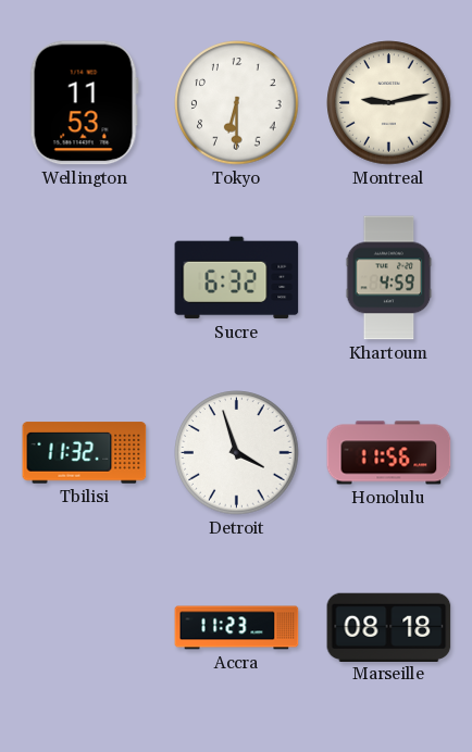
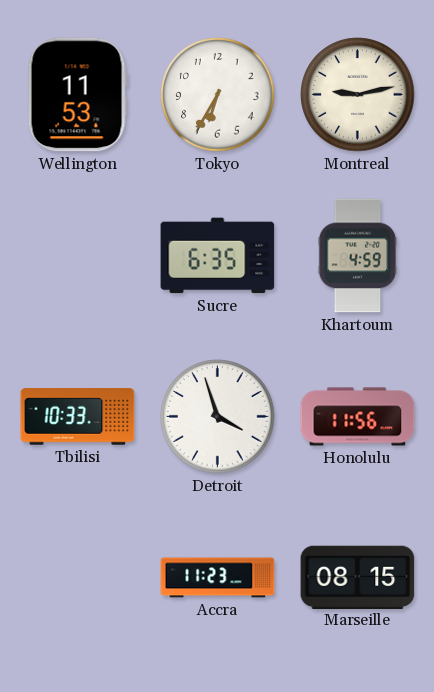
Tokyo: 6:30 -> 6:35 (218, 95)
Sucre: 6:32 -> 6:35 (218, 256)
Tbilisi: 11:32 -> 10:33 (78, 417)
Marseille: 08:18 -> 08:15 (358, 577)
